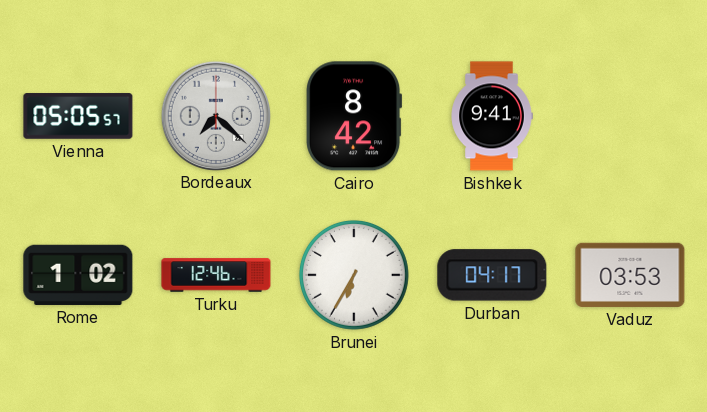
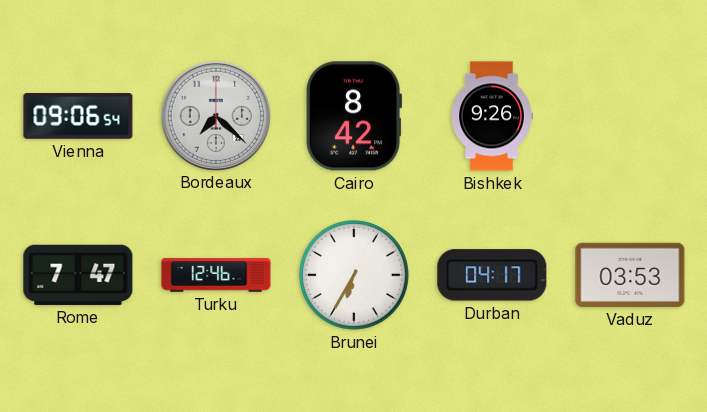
Vienna: 05:05 -> 09:06 (78, 116)
Bishkek: 9:41 -> 9:26 (492, 116)
Rome: 1:02 -> 7:47 (78, 275)
